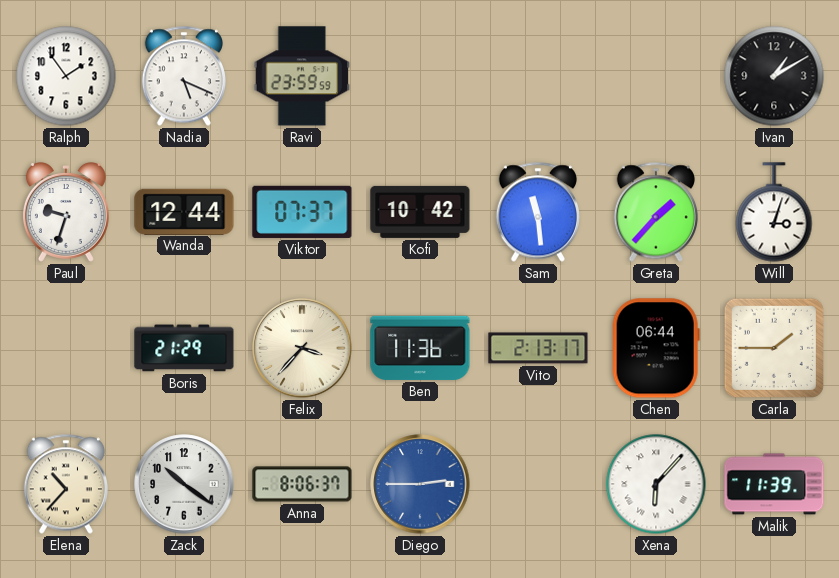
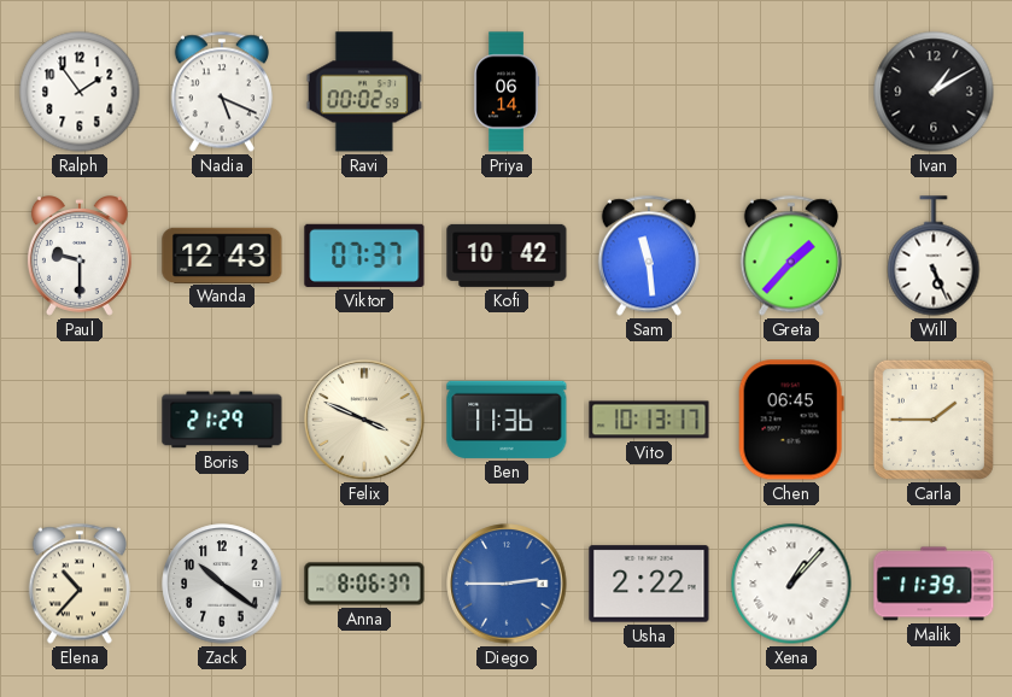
Ravi: 23:59 -> 00:02 (364, 92)
Priya: none -> 06:14 (507, 92)
Paul: 9:33 -> 9:30 (80, 257)
Wanda: 12:44 -> 12:43 (222, 254)
Will: 3:03 -> 5:26 (934, 256)
Felix: 3:37 -> 3:49 (364, 420)
Vito: 2:13 -> 10:13 (649, 420)
Chen: 06:44 -> 06:45 (791, 420)
Usha: none -> 2:22 (649, 584)
Xena: 6:07 -> 1:07 (791, 584)
